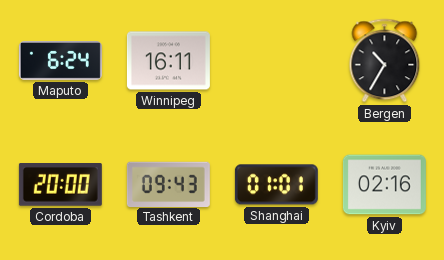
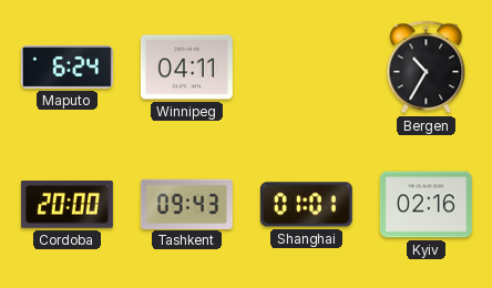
Winnipeg: 16:11 -> 04:11 (186, 68)
